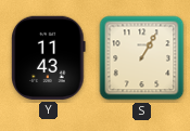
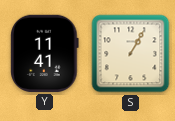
Y: 11:43 -> 11:41 (45, 53)
